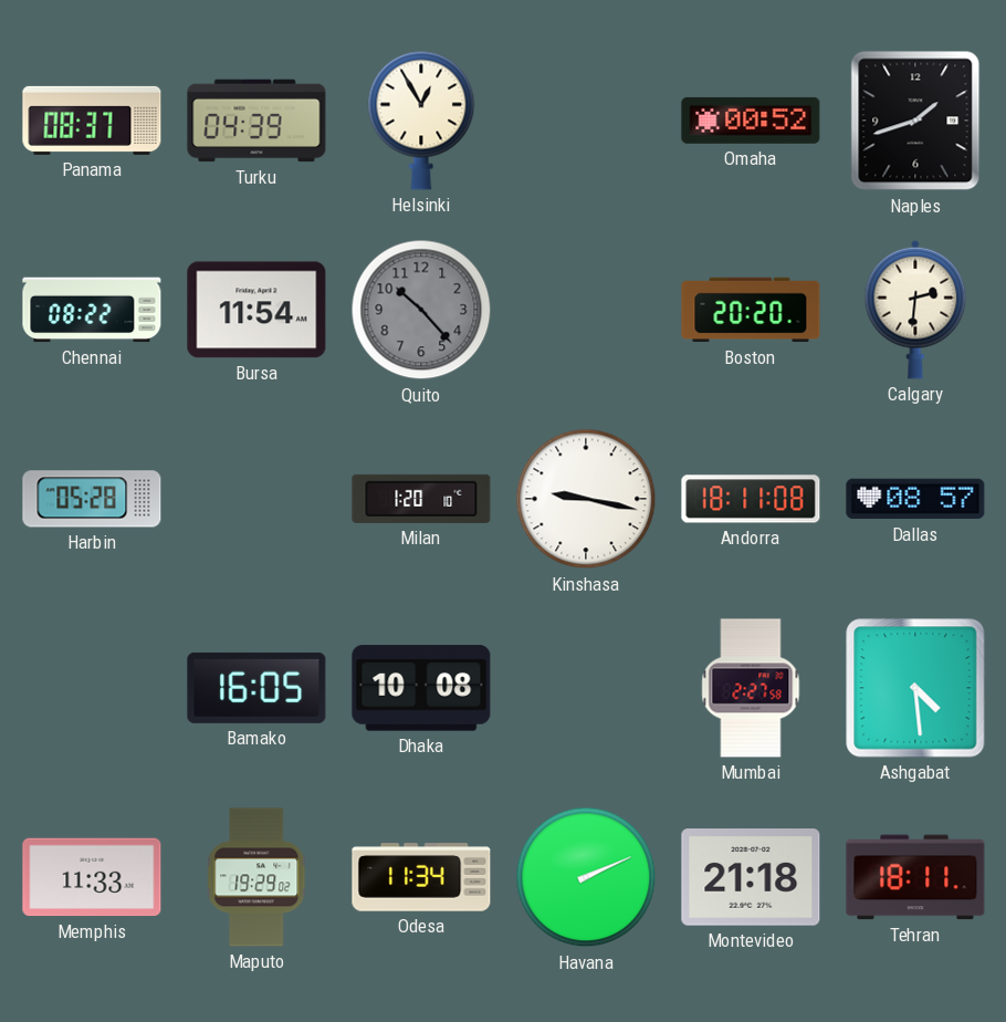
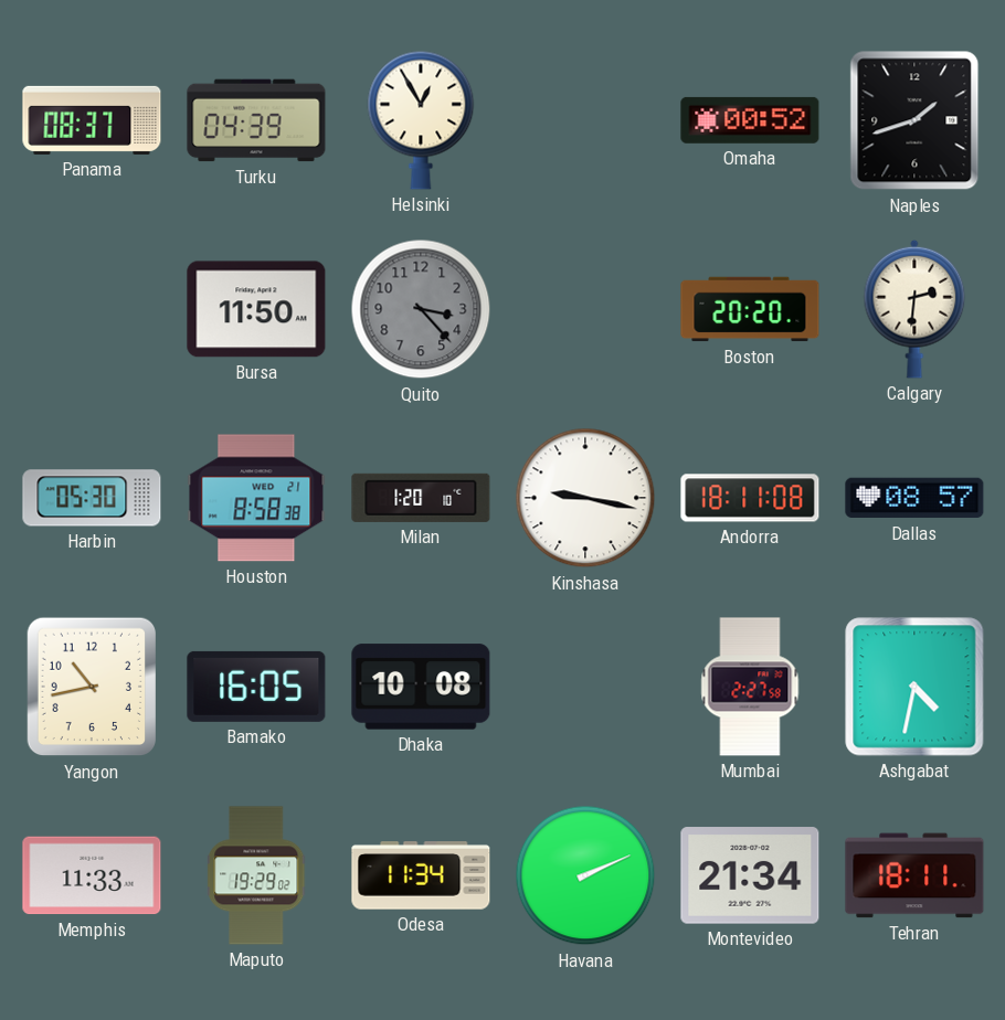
Chennai: 08:22 -> none (92, 310)
Bursa: 11:54 -> 11:50 (256, 309)
Quito: 10:23 -> 3:23 (421, 309)
Harbin: 05:28 -> 05:30 (92, 498)
Houston: none -> 8:58 (256, 498)
Yangon: none -> 10:43 (91, 687)
Ashgabat: 4:29 -> 4:32 (914, 687)
Montevideo: 21:18 -> 21:34 (750, 875)
